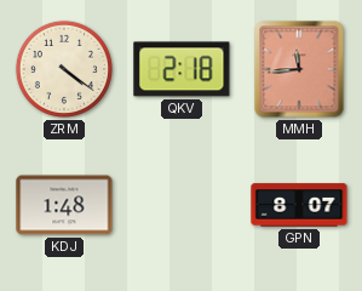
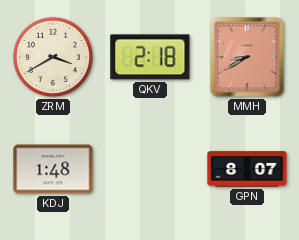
ZRM: 4:21 -> 3:40 (53, 57)
MMH: 11:44 -> 8:40 (247, 57)
